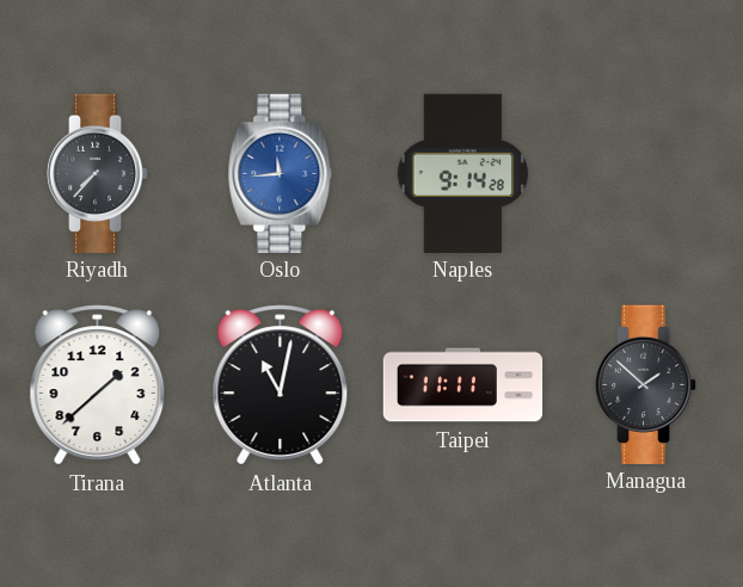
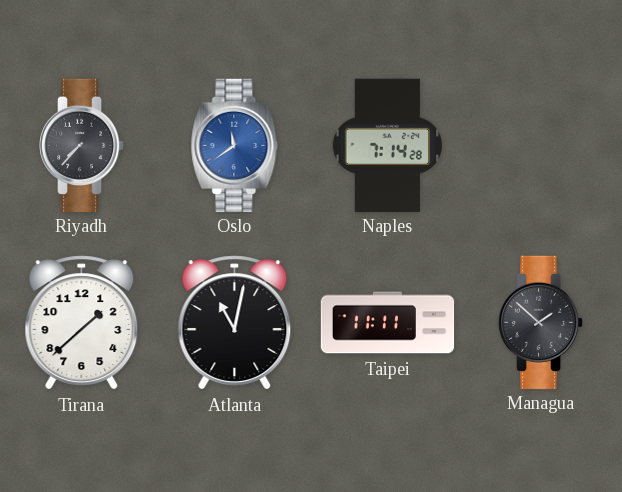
Oslo: 11:44 -> 11:39 (235, 145)
Naples: 9:14 -> 7:14 (388, 145)
